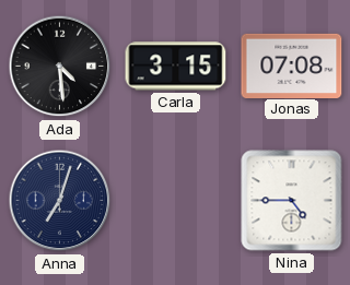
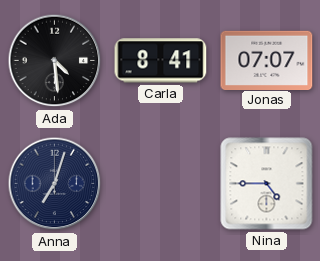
Carla: 3:15 -> 8:41 (161, 61)
Jonas: 07:08 -> 07:07 (267, 60)
